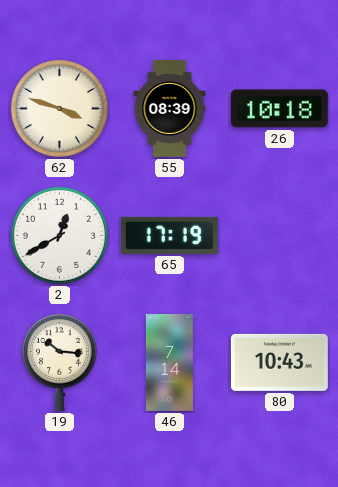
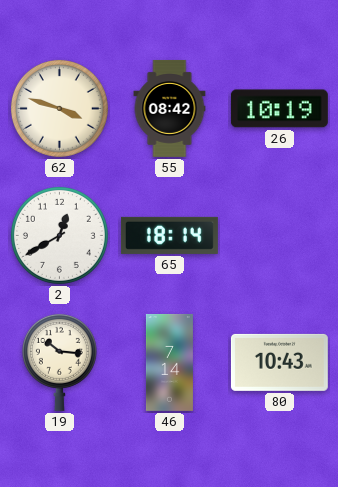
55: 08:39 -> 08:42 (170, 108)
26: 10:18 -> 10:19 (279, 109)
65: 17:19 -> 18:14 (169, 235)
